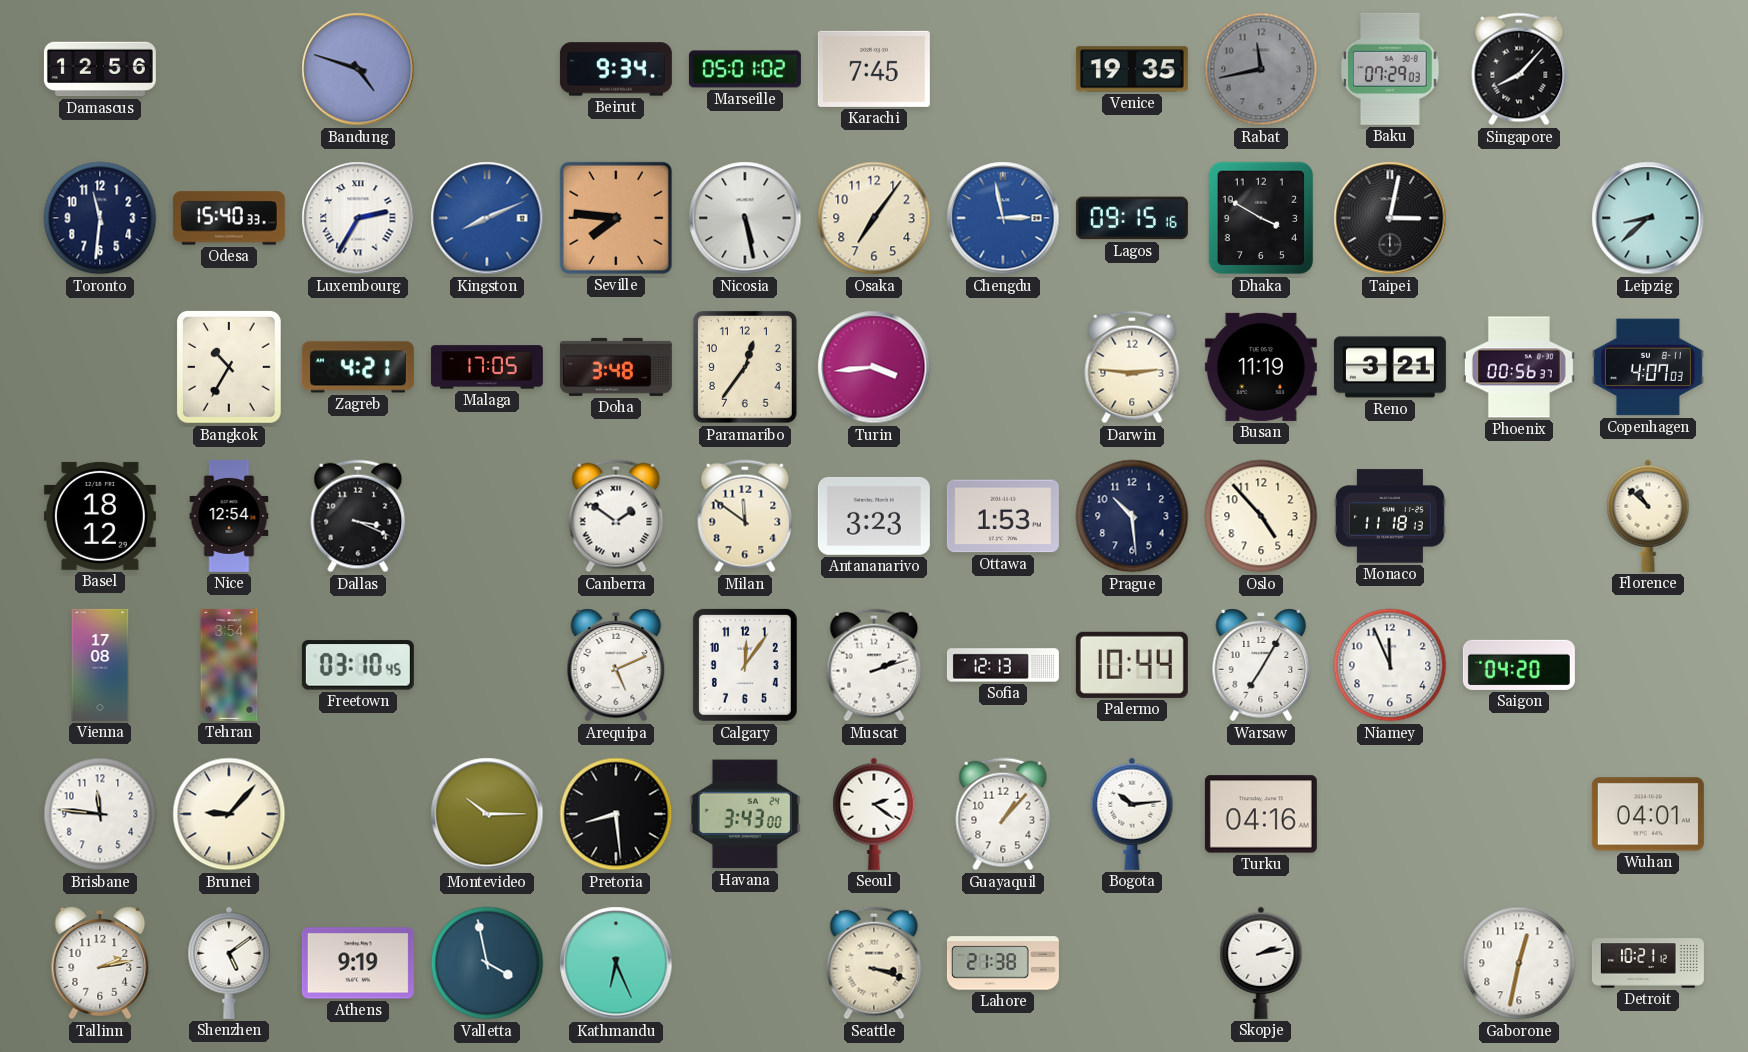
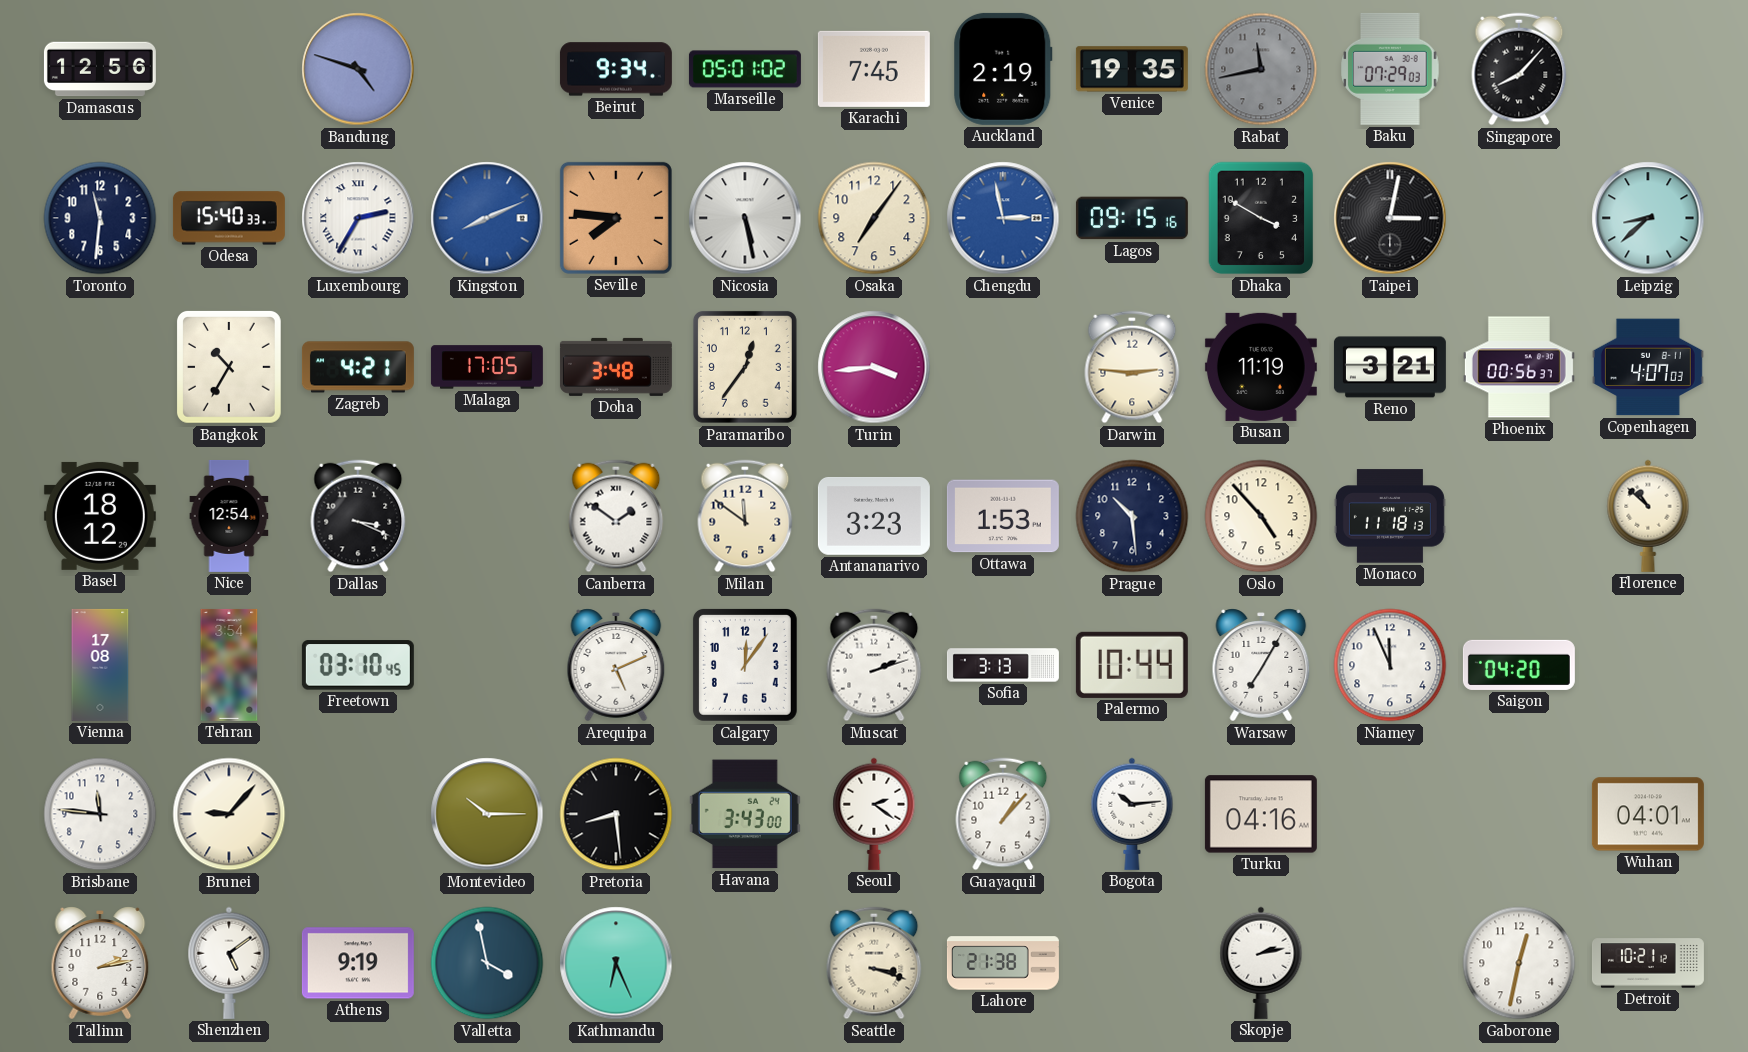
Auckland: none -> 2:19 (1003, 69)
Sofia: 12:13 -> 3:13 (1003, 665)
